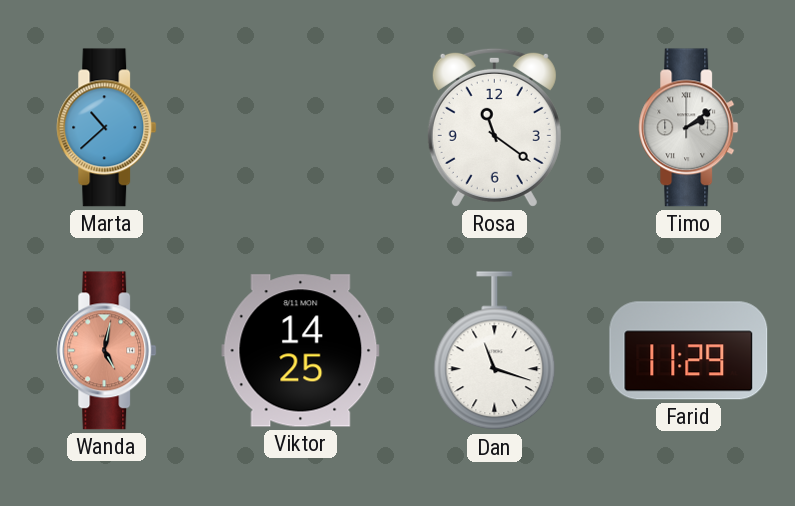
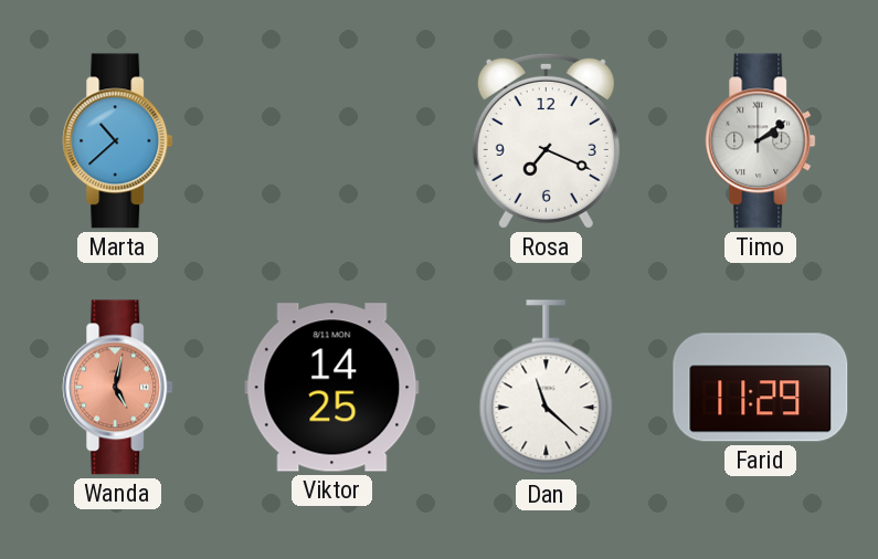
Rosa: 11:21 -> 7:19 (546, 140)
Dan: 11:18 -> 11:22 (547, 388)
